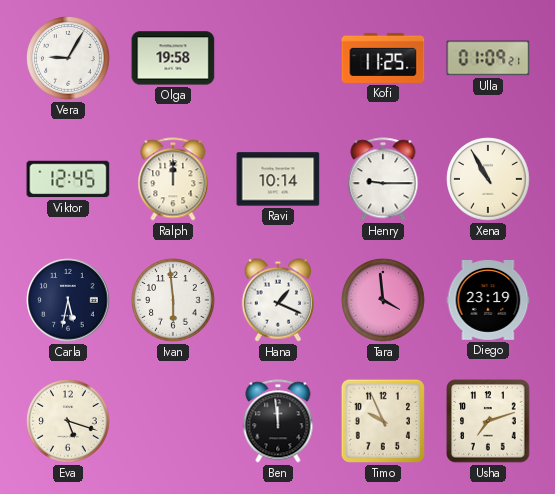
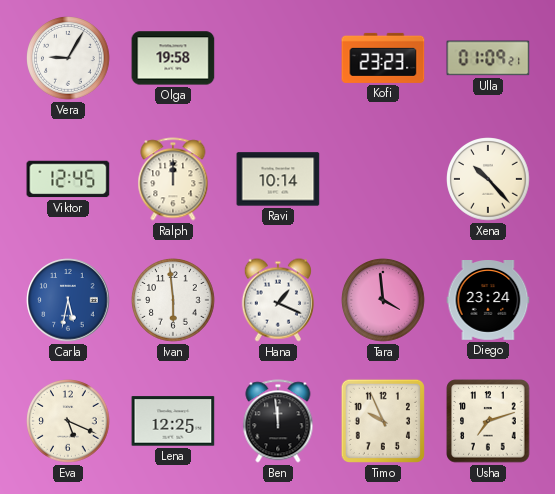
Kofi: 11:25 -> 23:23 (383, 58)
Henry: 9:15 -> none (383, 179)
Xena: 10:55 -> 10:23 (488, 179)
Carla dial: navy -> blue (68, 300)
Diego: 23:19 -> 23:24 (488, 301)
Eva: 5:18 -> 5:19 (68, 421)
Lena: none -> 12:25 (173, 421)
